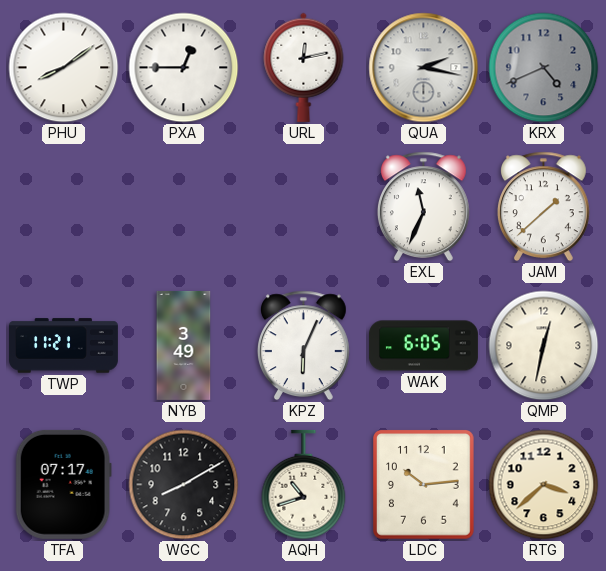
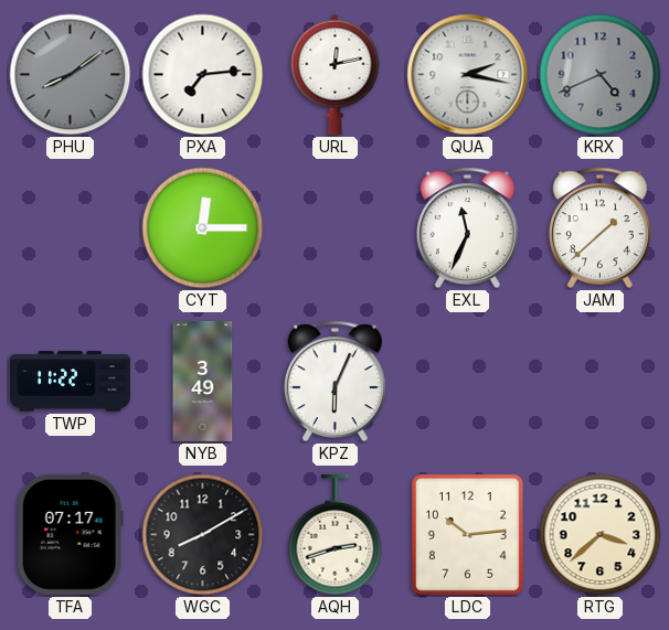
PHU dial: white -> grey (71, 75)
PXA: 12:45 -> 7:14 (203, 75)
CYT: none -> 12:15 (203, 228)
TWP: 11:21 -> 11:22 (70, 382)
WAK: 6:05 -> none (423, 346)
QMP: 12:32 -> none (544, 346)
AQH: 10:42 -> 2:42 (336, 535)
